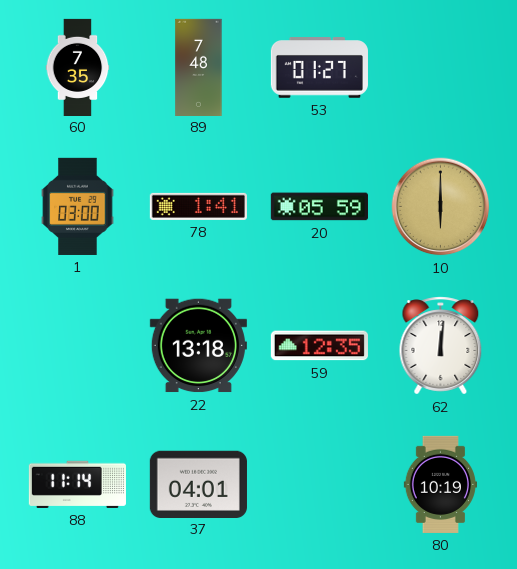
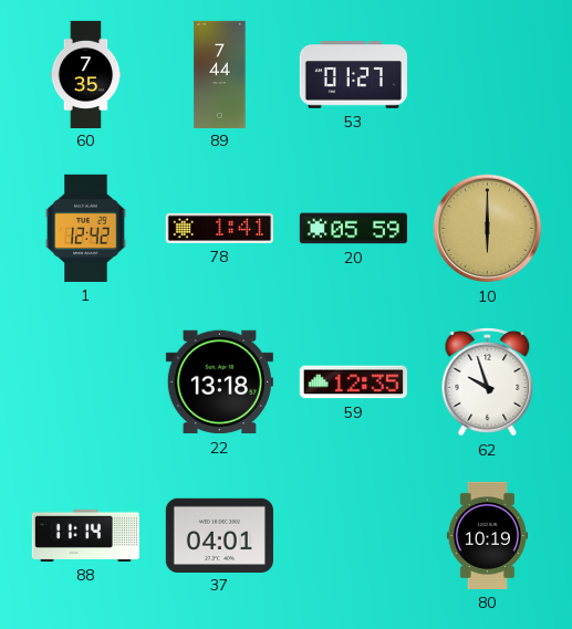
89: 7:48 -> 7:44 (220, 74)
1: 03:00 -> 12:42 (86, 228)
62: 12:01 -> 9:57 (488, 382)
